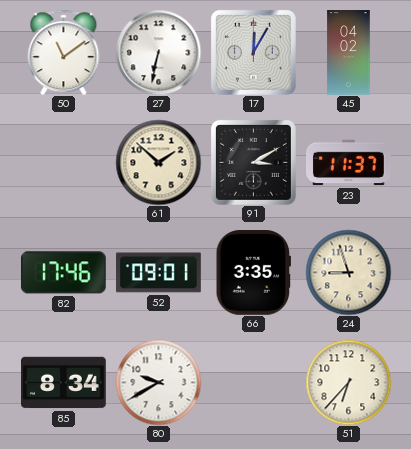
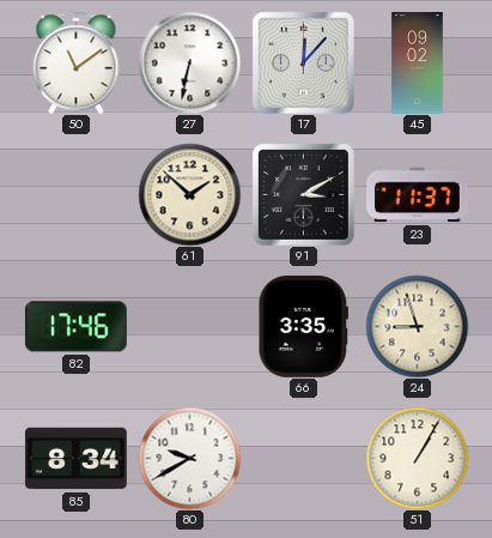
17: 12:05 -> 12:07 (303, 62)
45: 04:02 -> 09:02 (418, 64)
52: 09:01 -> none (159, 273)
51: 6:37 -> 1:05 (417, 458)
